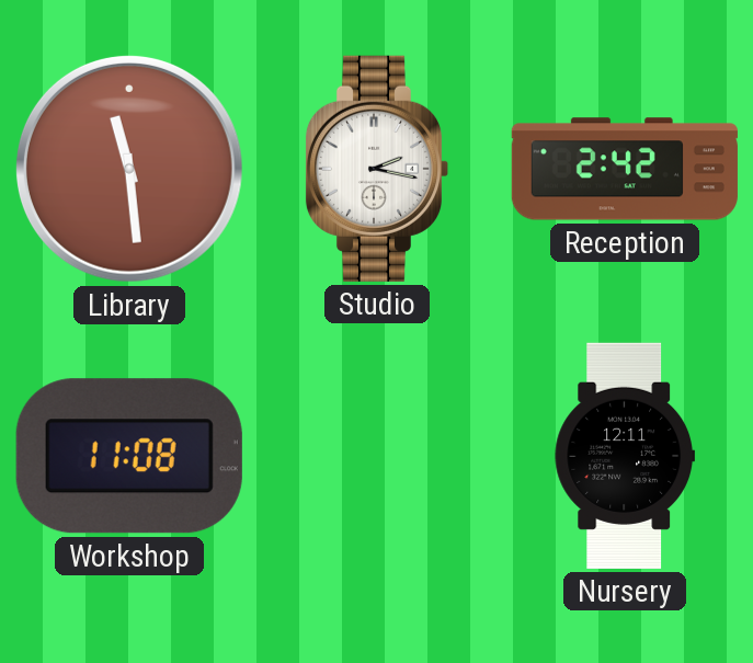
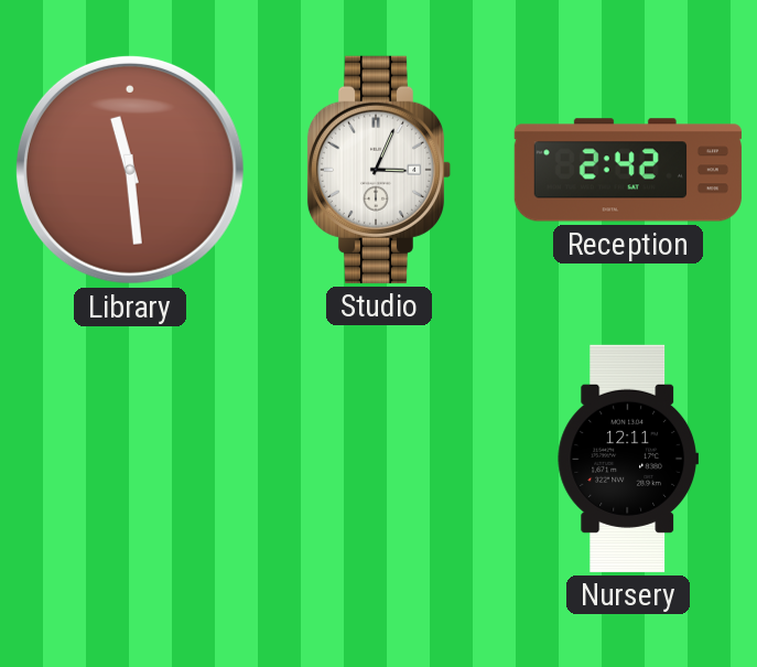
Studio: 2:17 -> 3:04 (379, 170)
Workshop: 11:08 -> none (129, 456)
